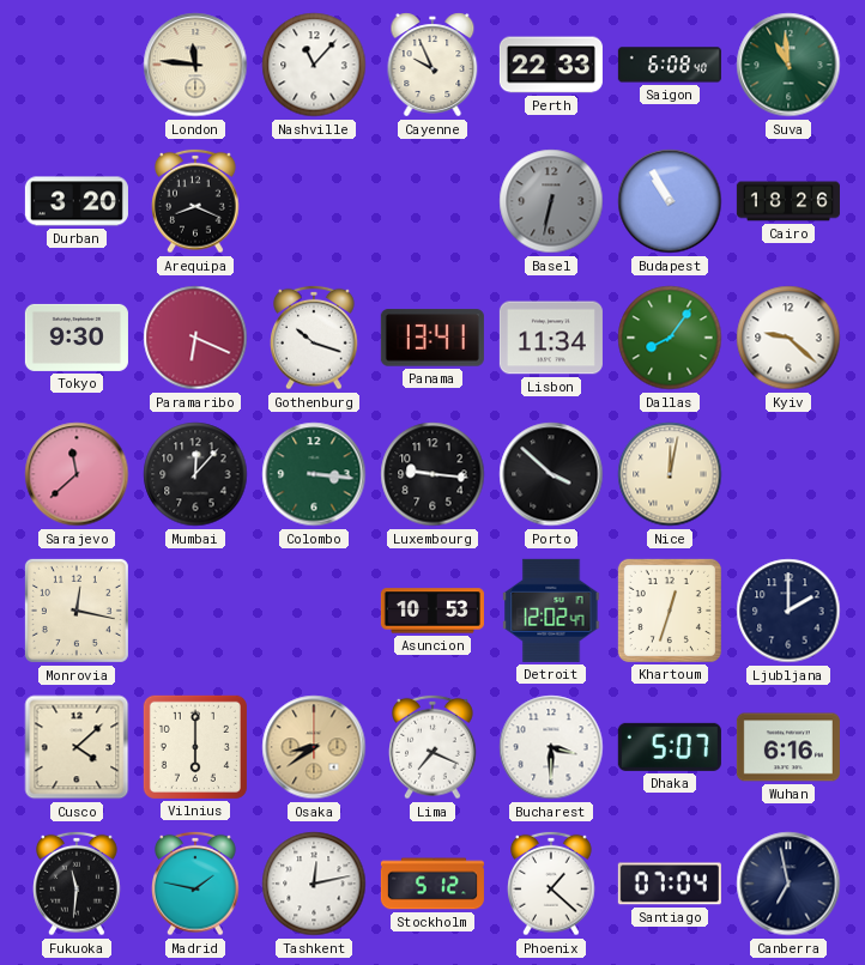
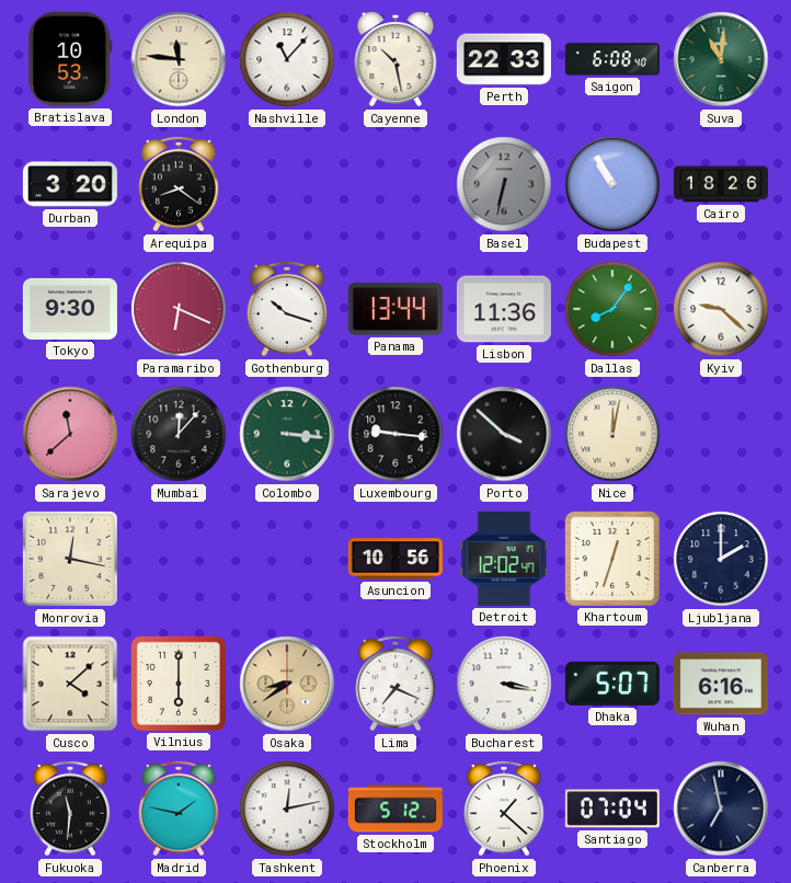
Bratislava: none -> 10:53 (70, 59)
Cayenne: 9:56 -> 10:28 (396, 59)
Suva: 10:59 -> 11:01 (721, 59)
Arequipa: 8:19 -> 8:21 (179, 184)
Panama: 13:41 -> 13:44 (396, 309)
Lisbon: 11:34 -> 11:36 (504, 309)
Asuncion: 10:53 -> 10:56 (396, 559)
Bucharest: 3:30 -> 3:17 (504, 684)
